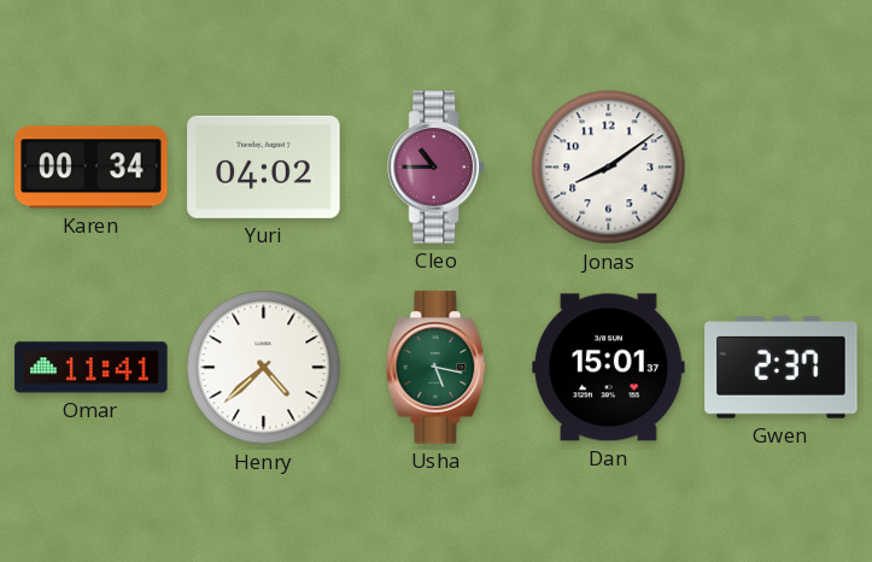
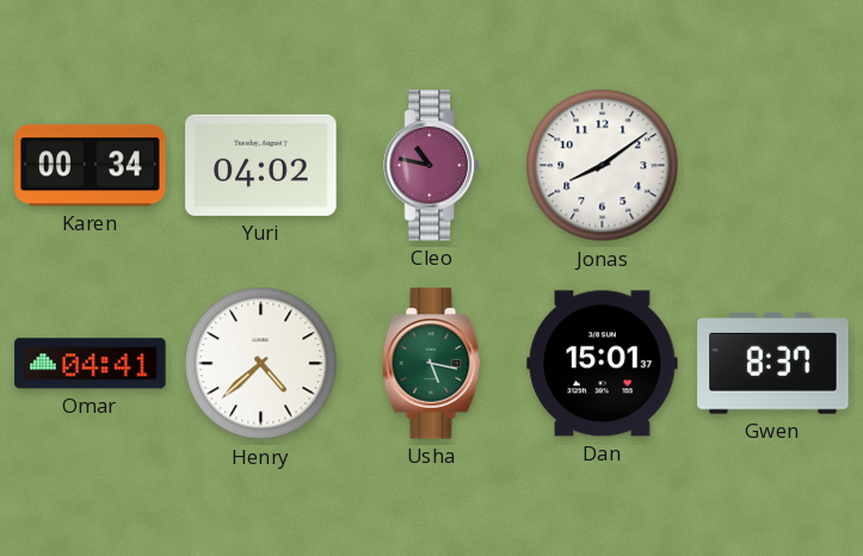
Cleo: 10:45 -> 10:47 (432, 166)
Omar: 11:41 -> 04:41 (91, 364)
Gwen: 2:37 -> 8:37 (773, 364)
